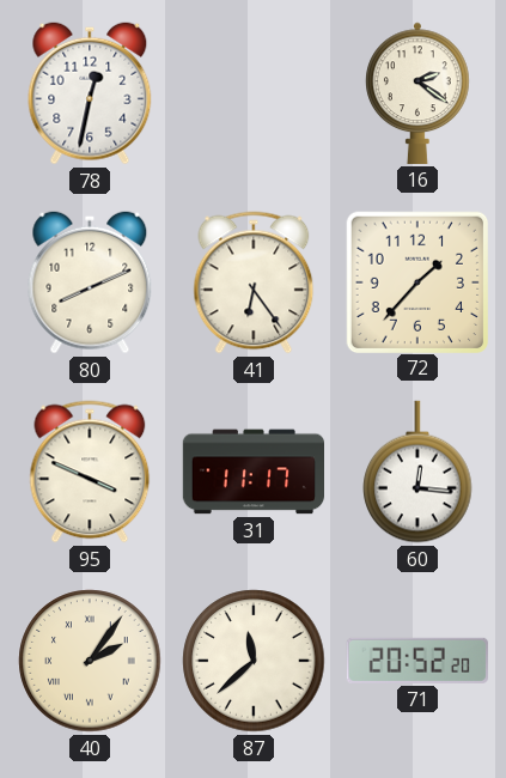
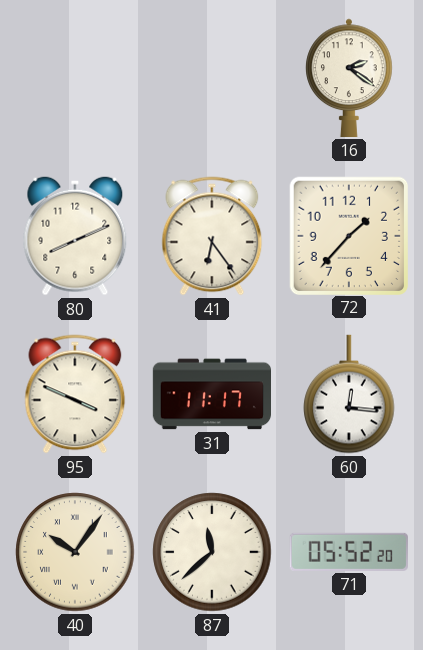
78: 12:32 -> none (90, 93)
40: 2:06 -> 10:06 (75, 552)
71: 20:52 -> 05:52 (349, 552)
